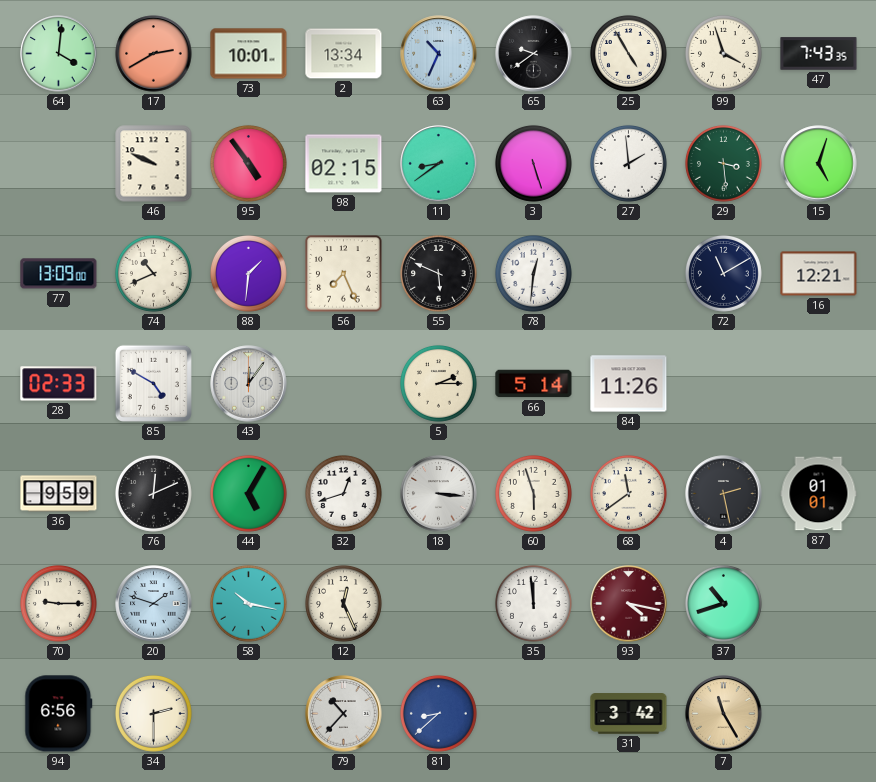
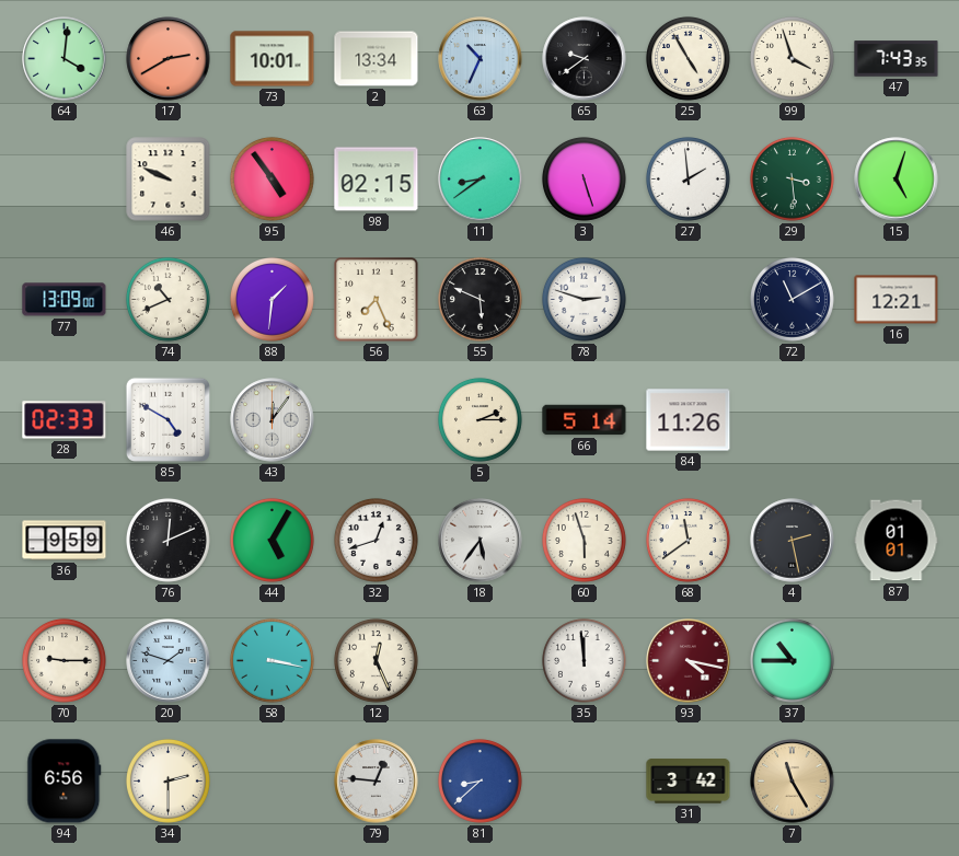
78: 12:31 -> 2:48 (585, 300)
18: 3:16 -> 5:36 (481, 541)
58: 10:17 -> 3:17 (273, 661)
37: 10:42 -> 10:45 (793, 661)
79: 10:37 -> 12:46 (377, 782)
